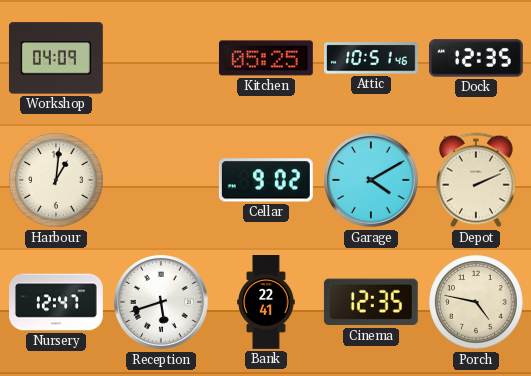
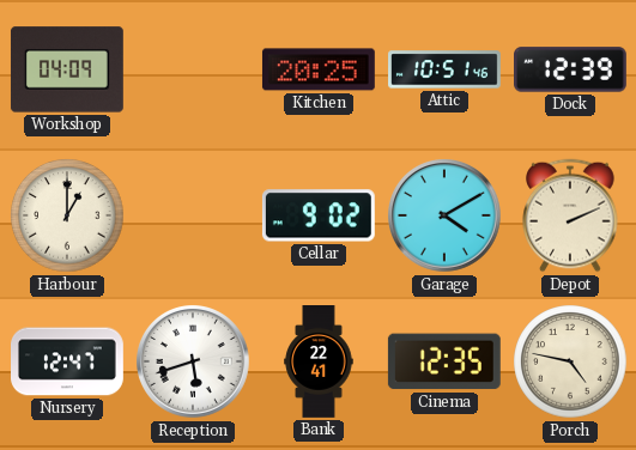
Kitchen: 05:25 -> 20:25 (319, 69)
Dock: 12:35 -> 12:39 (571, 69)
Harbour: 1:01 -> 1:00 (67, 215)
